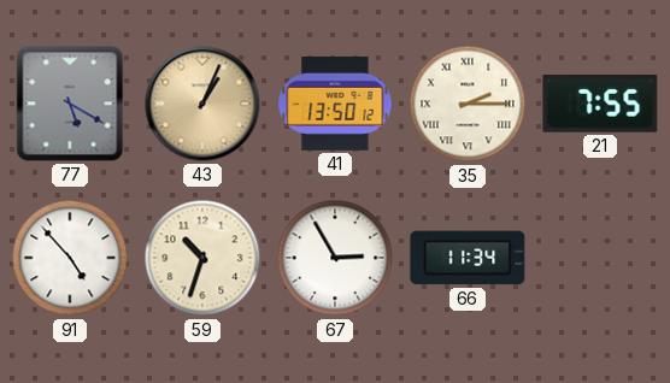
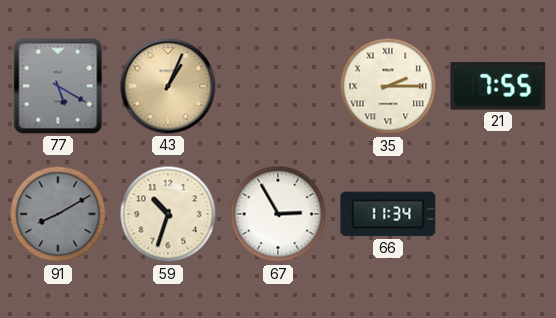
41: 13:50 -> none (335, 104)
91: 4:53 -> 8:10 (58, 214)
91 dial: white -> grey (58, 214)
